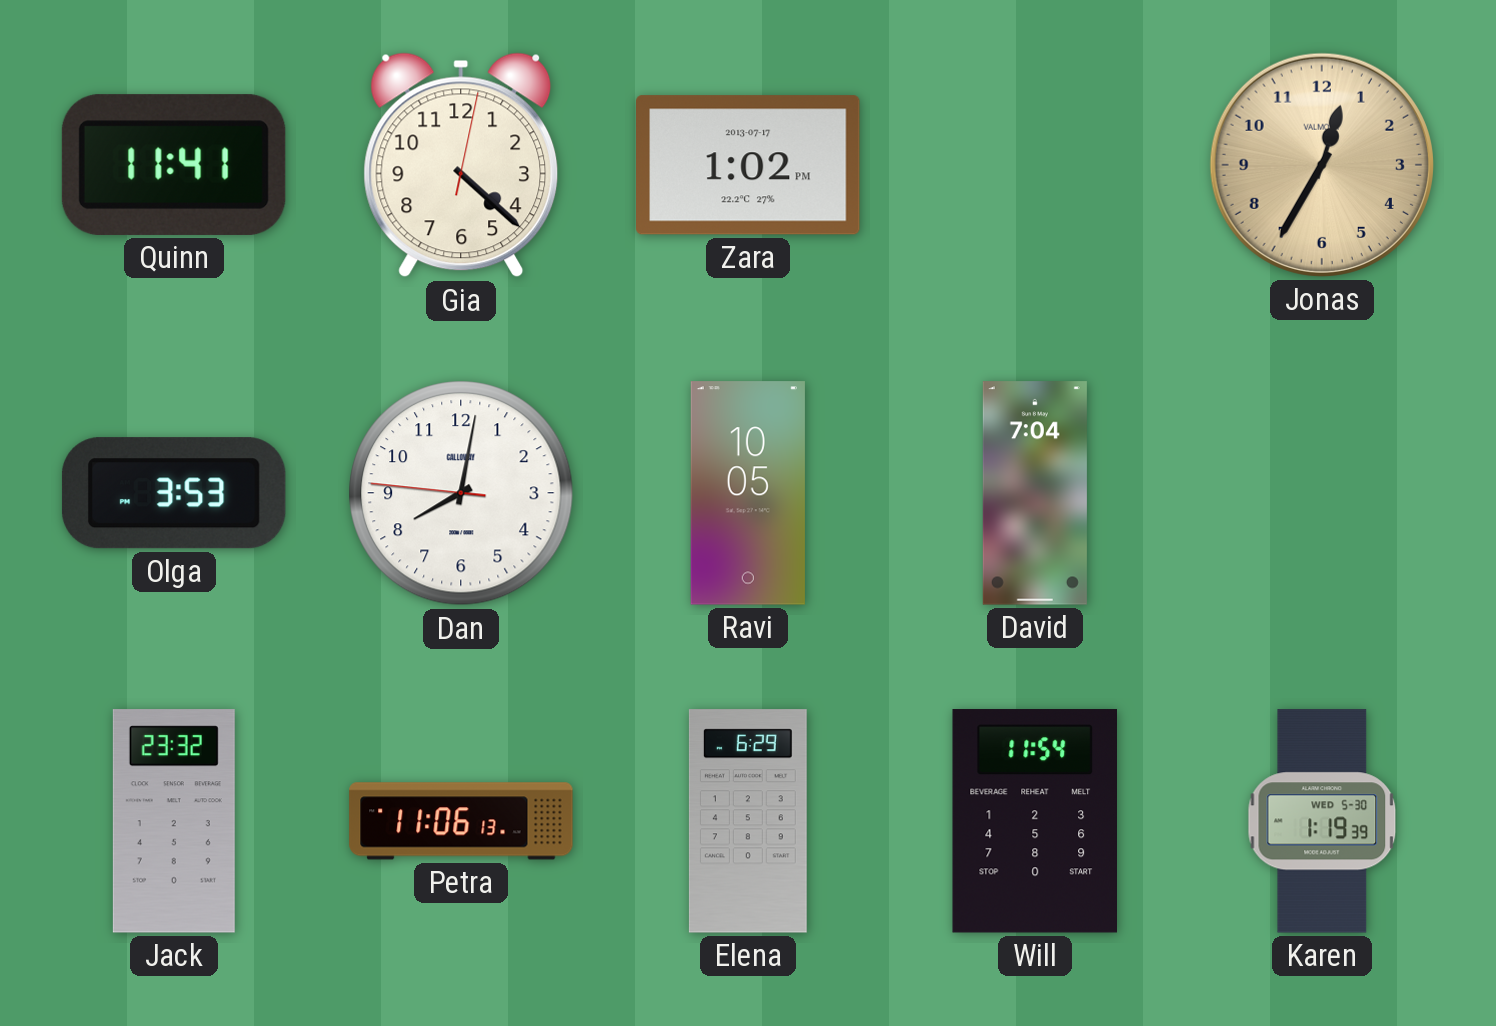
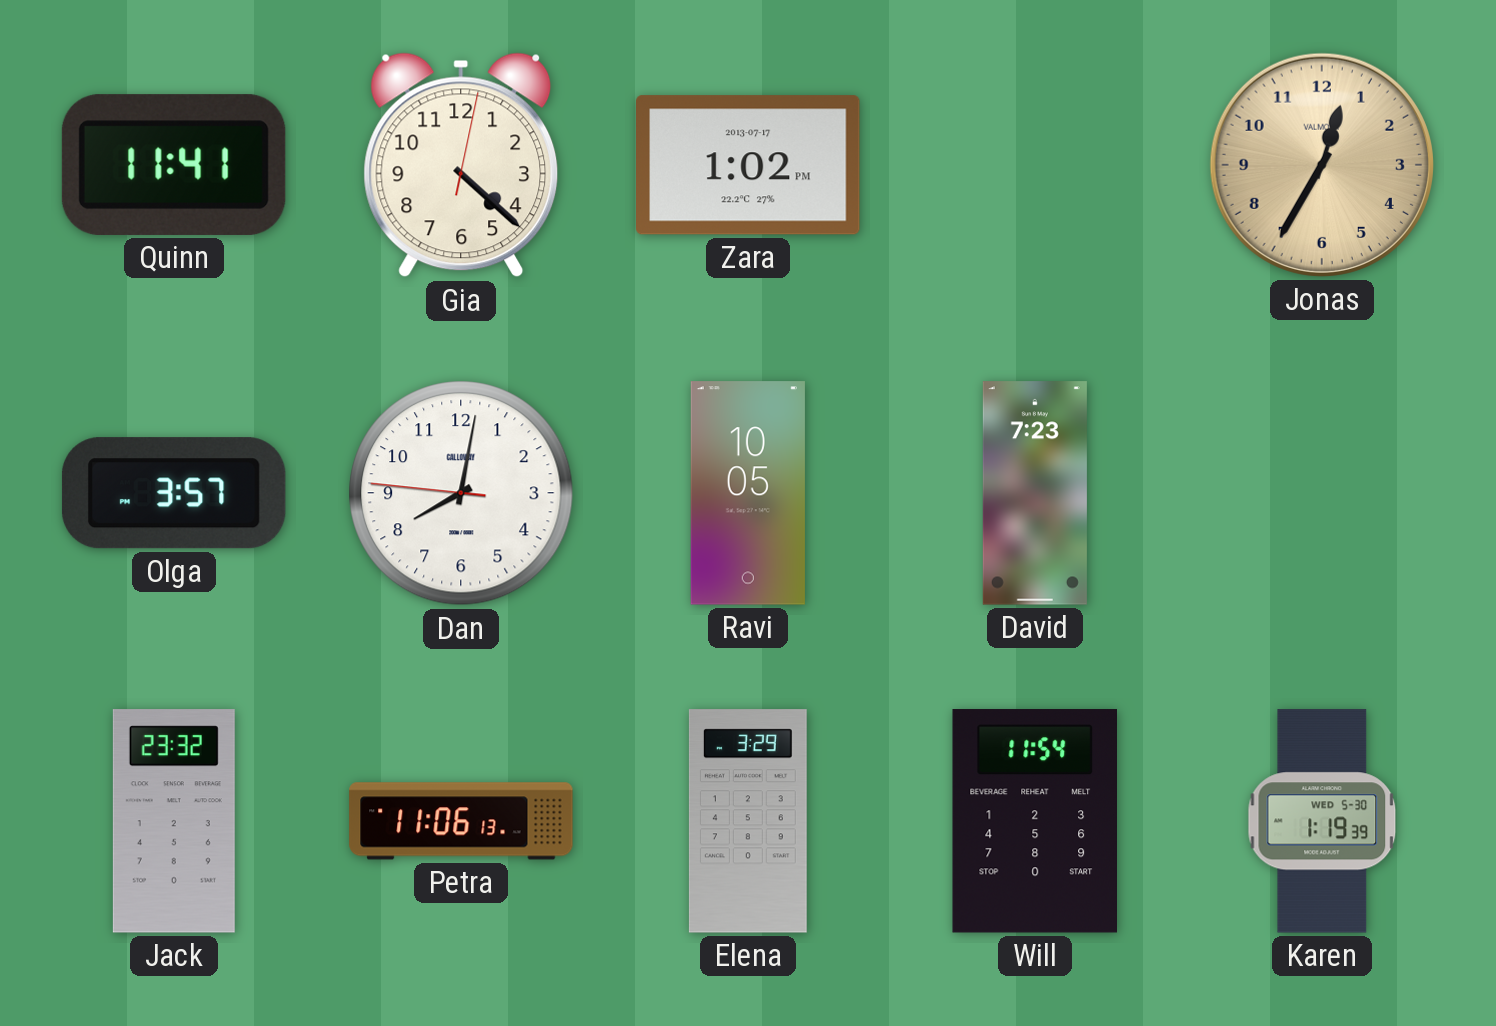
Olga: 3:53 -> 3:57 (174, 493)
David: 7:04 -> 7:23 (1035, 493)
Elena: 6:29 -> 3:29 (748, 821)
